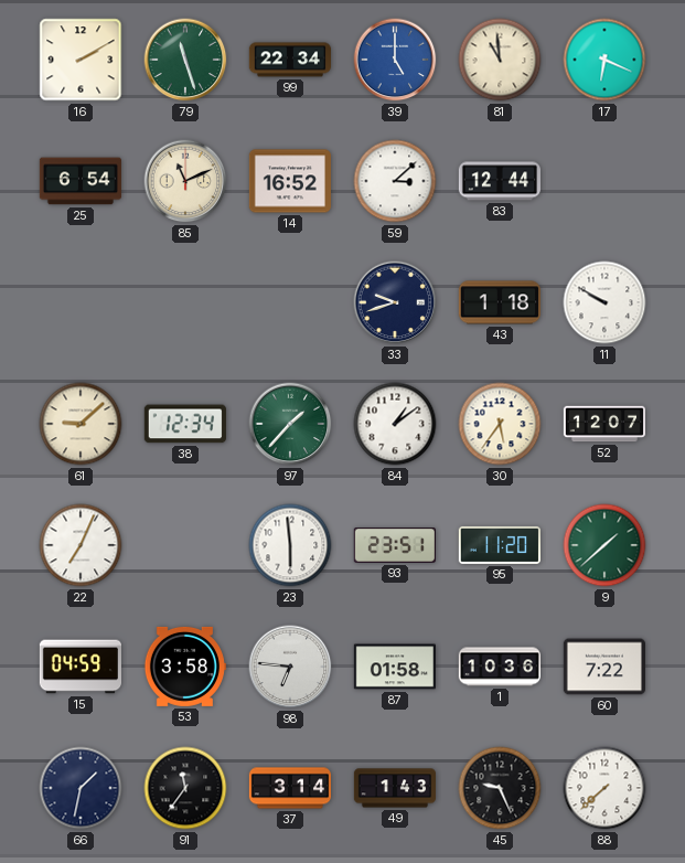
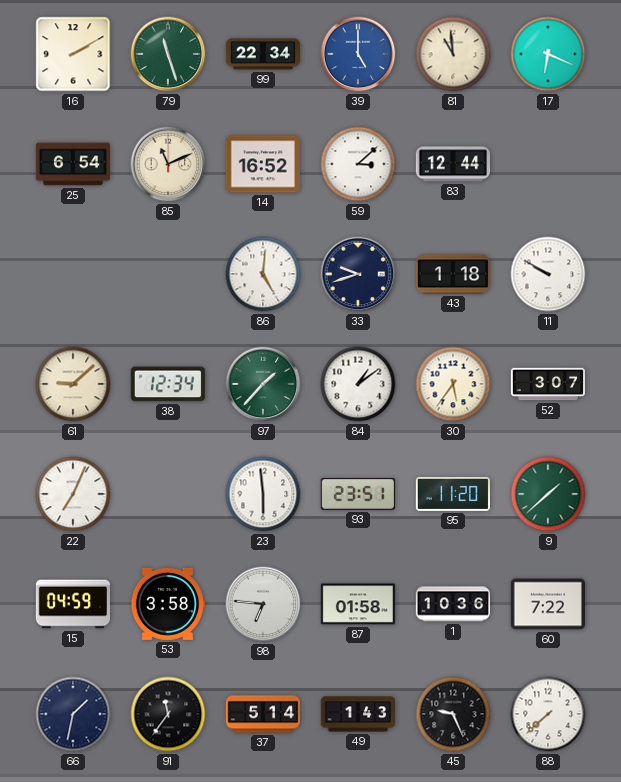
86: none -> 5:01 (263, 274)
52: 12:07 -> 3:07 (547, 384)
37: 3:14 -> 5:14 (262, 714)
